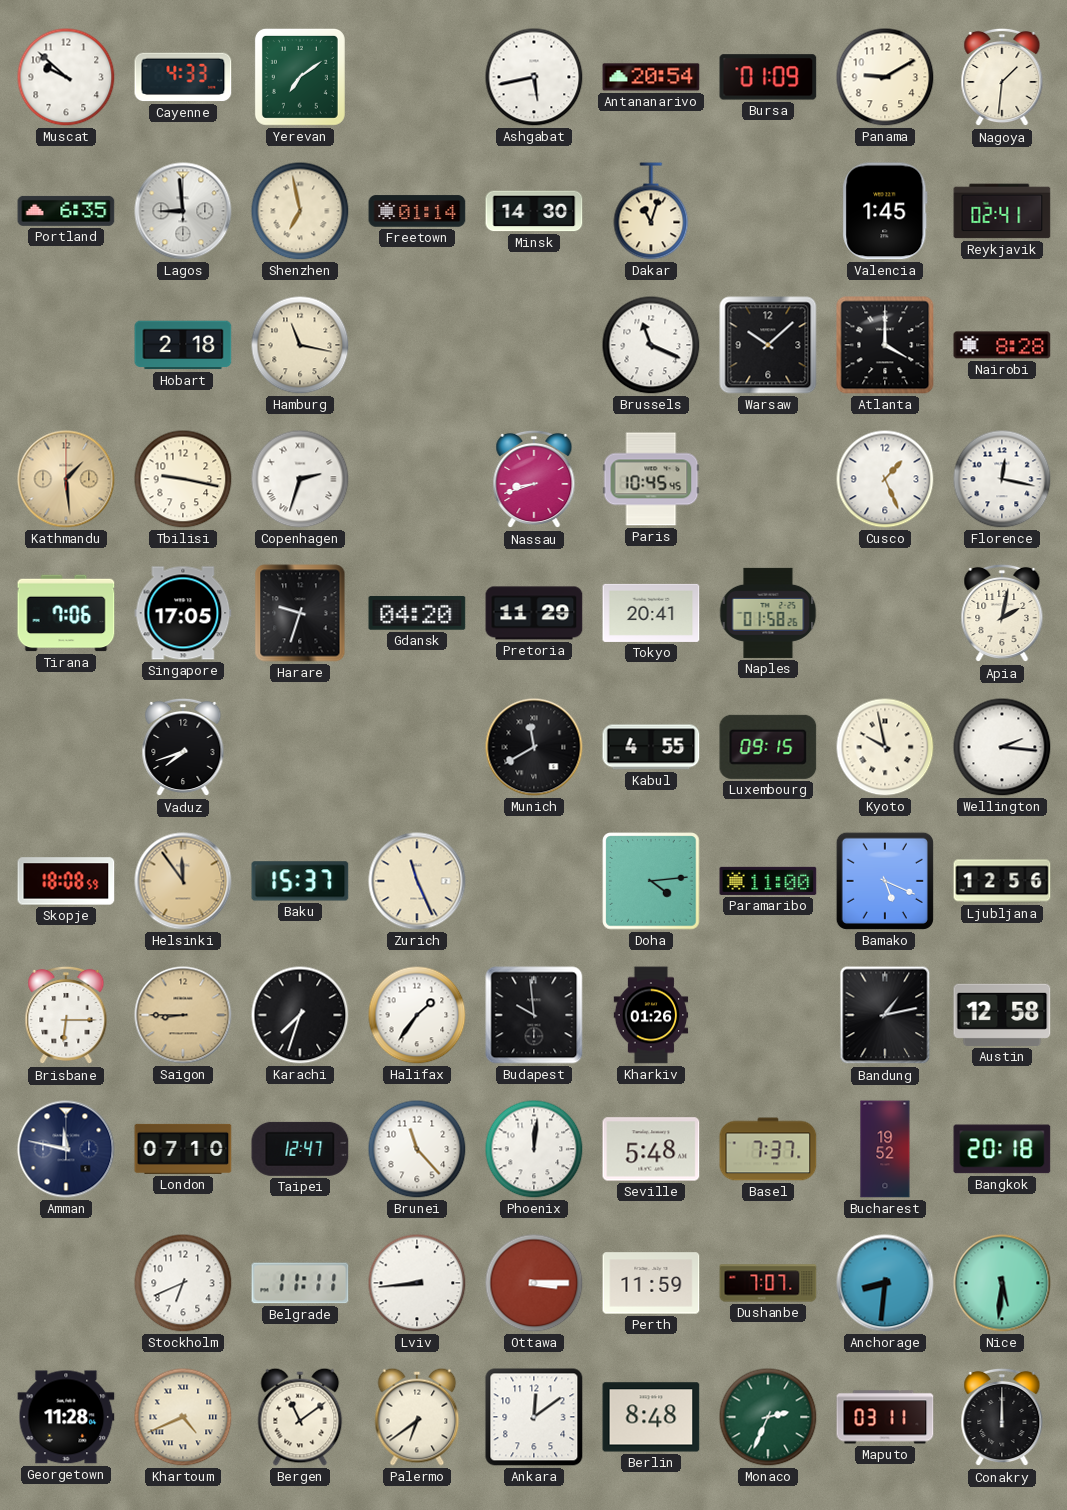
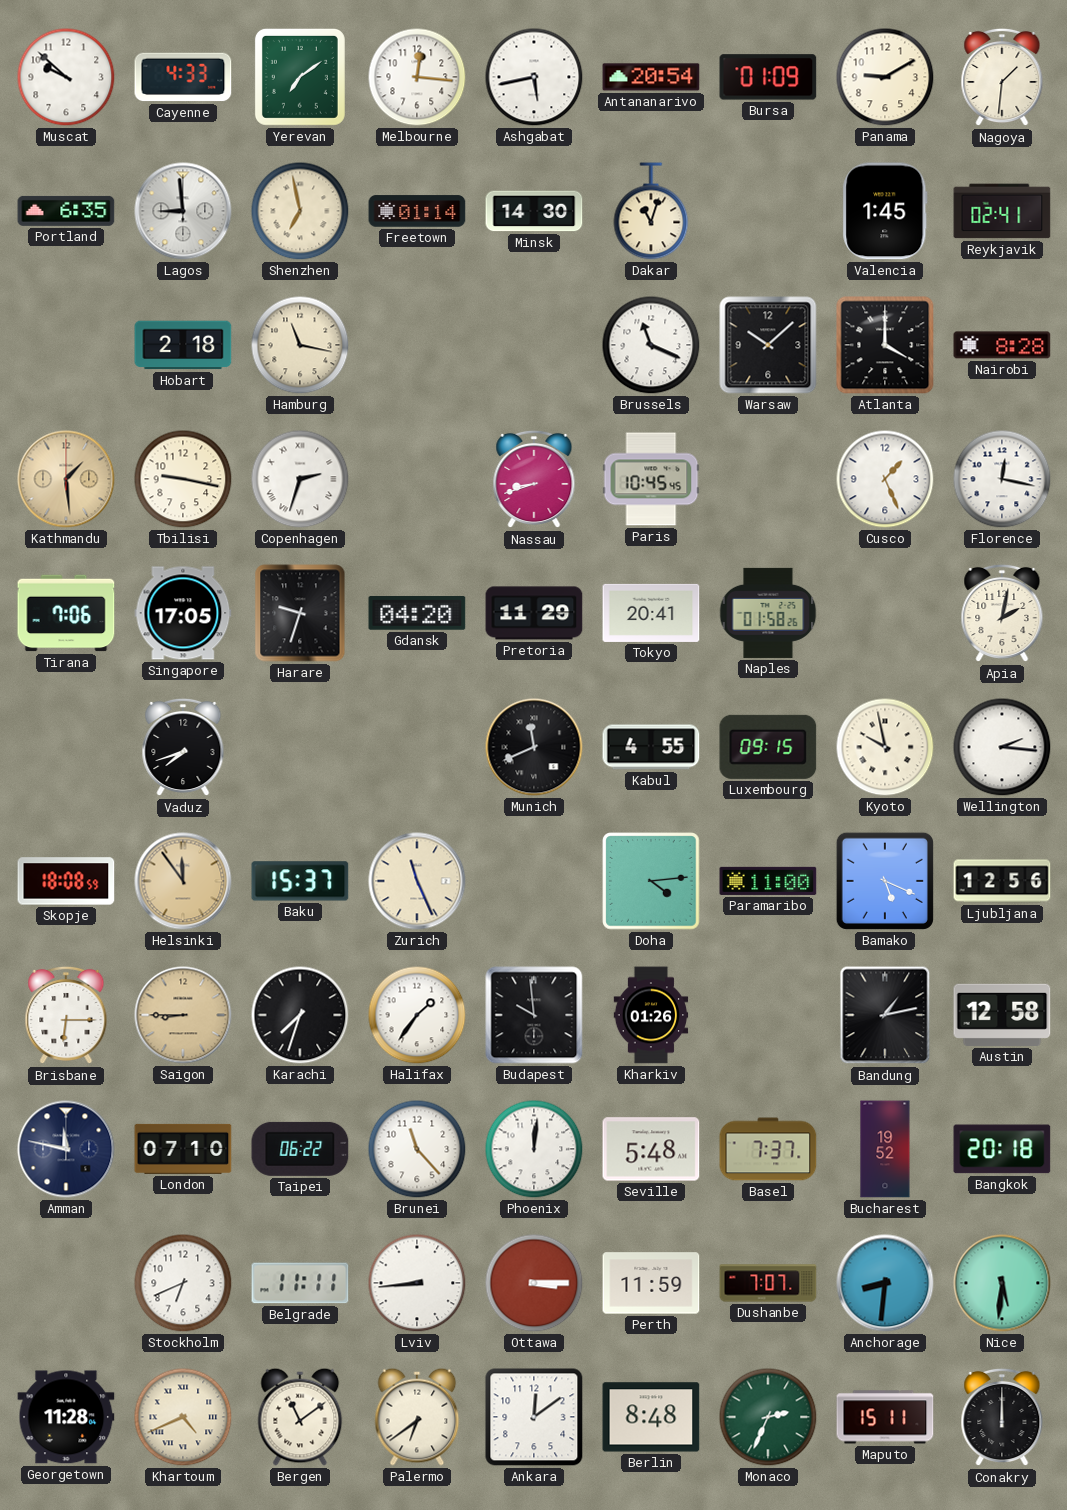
Melbourne: none -> 12:16 (417, 77)
Munich: 11:40 -> 11:41 (534, 747)
Taipei: 12:47 -> 06:22 (300, 1149)
Maputo: 03:11 -> 15:11 (885, 1417)
